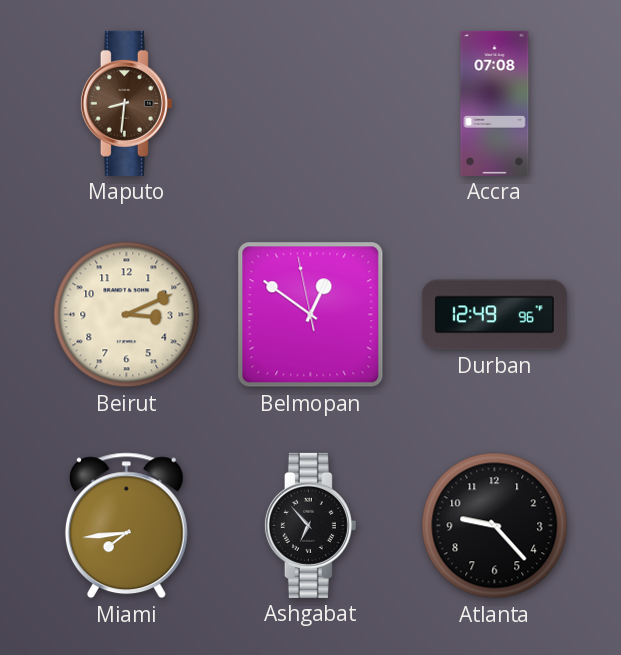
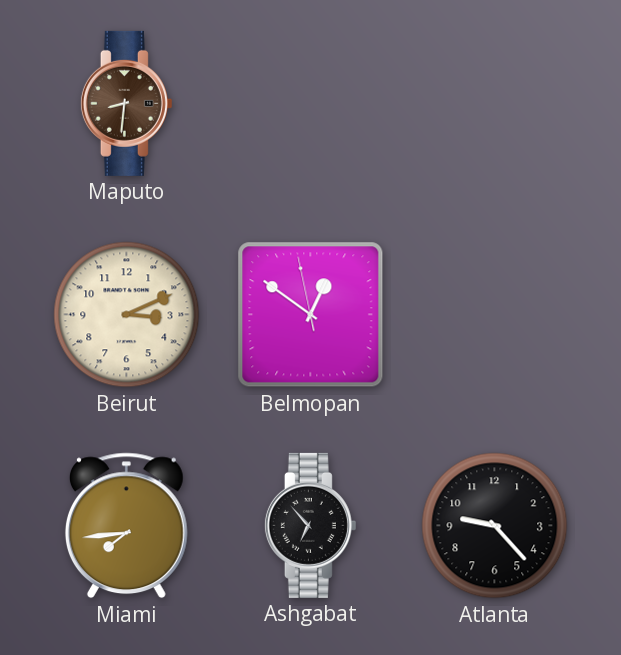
Accra: 07:08 -> none (495, 103)
Durban: 12:49 -> none (494, 315)
